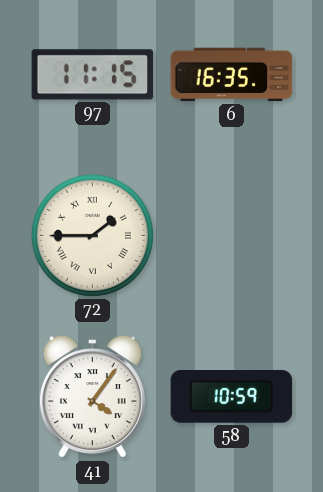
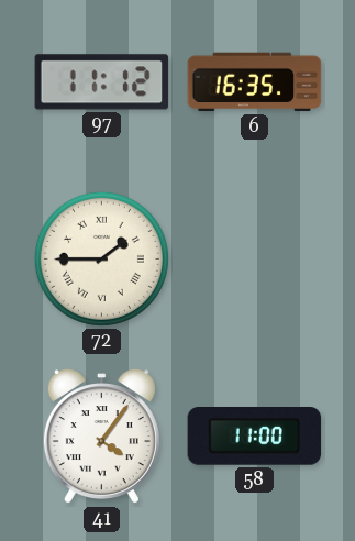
97: 11:15 -> 11:12 (102, 82)
58: 10:59 -> 11:00 (255, 437)
